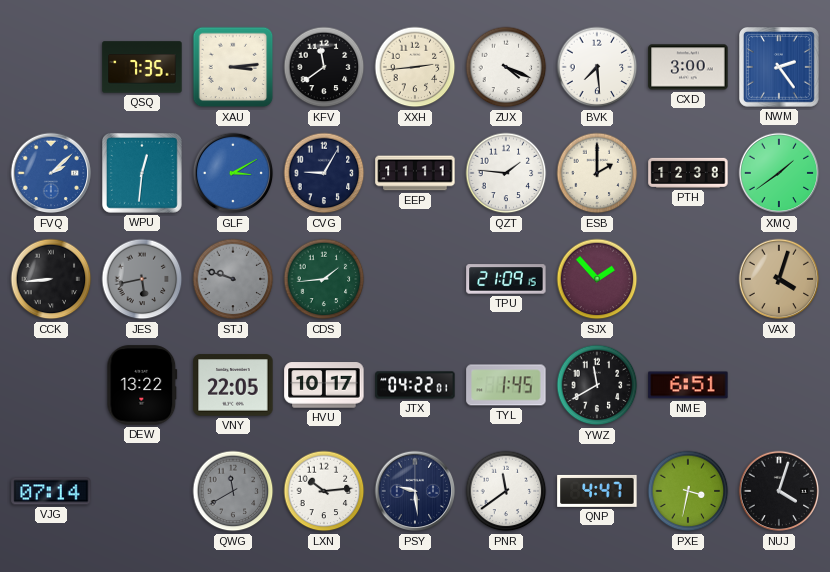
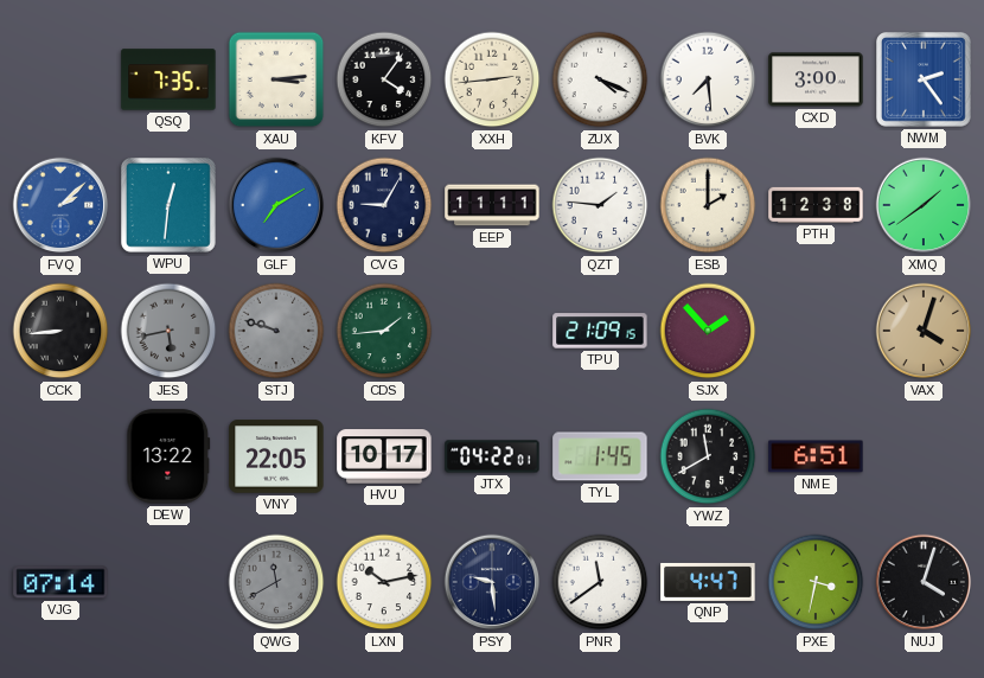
KFV: 11:39 -> 4:06 (384, 79)
GLF: 3:10 -> 7:10 (276, 205)
LXN: 10:14 -> 10:13 (384, 582)
